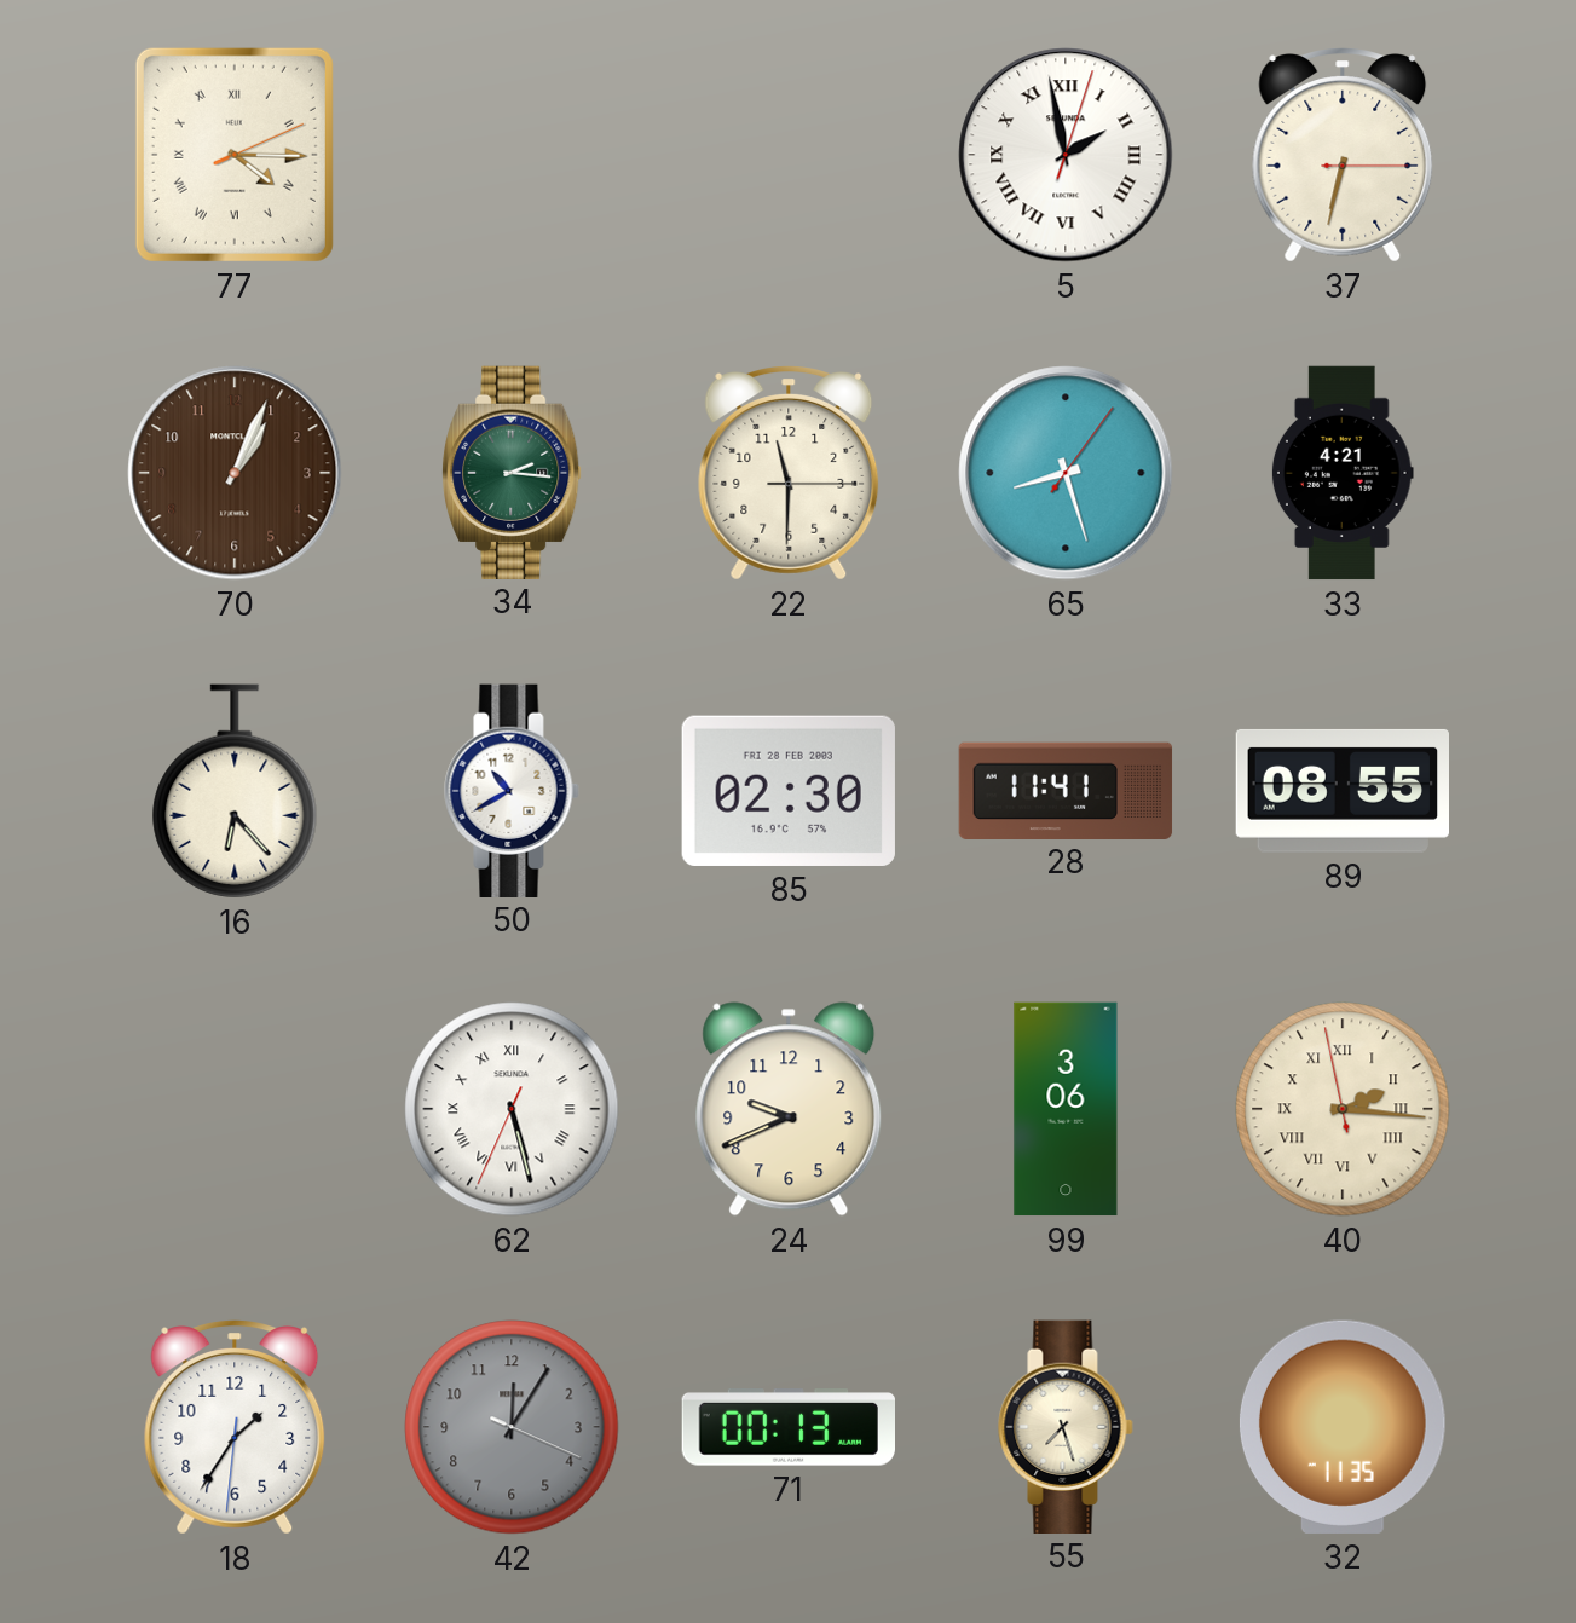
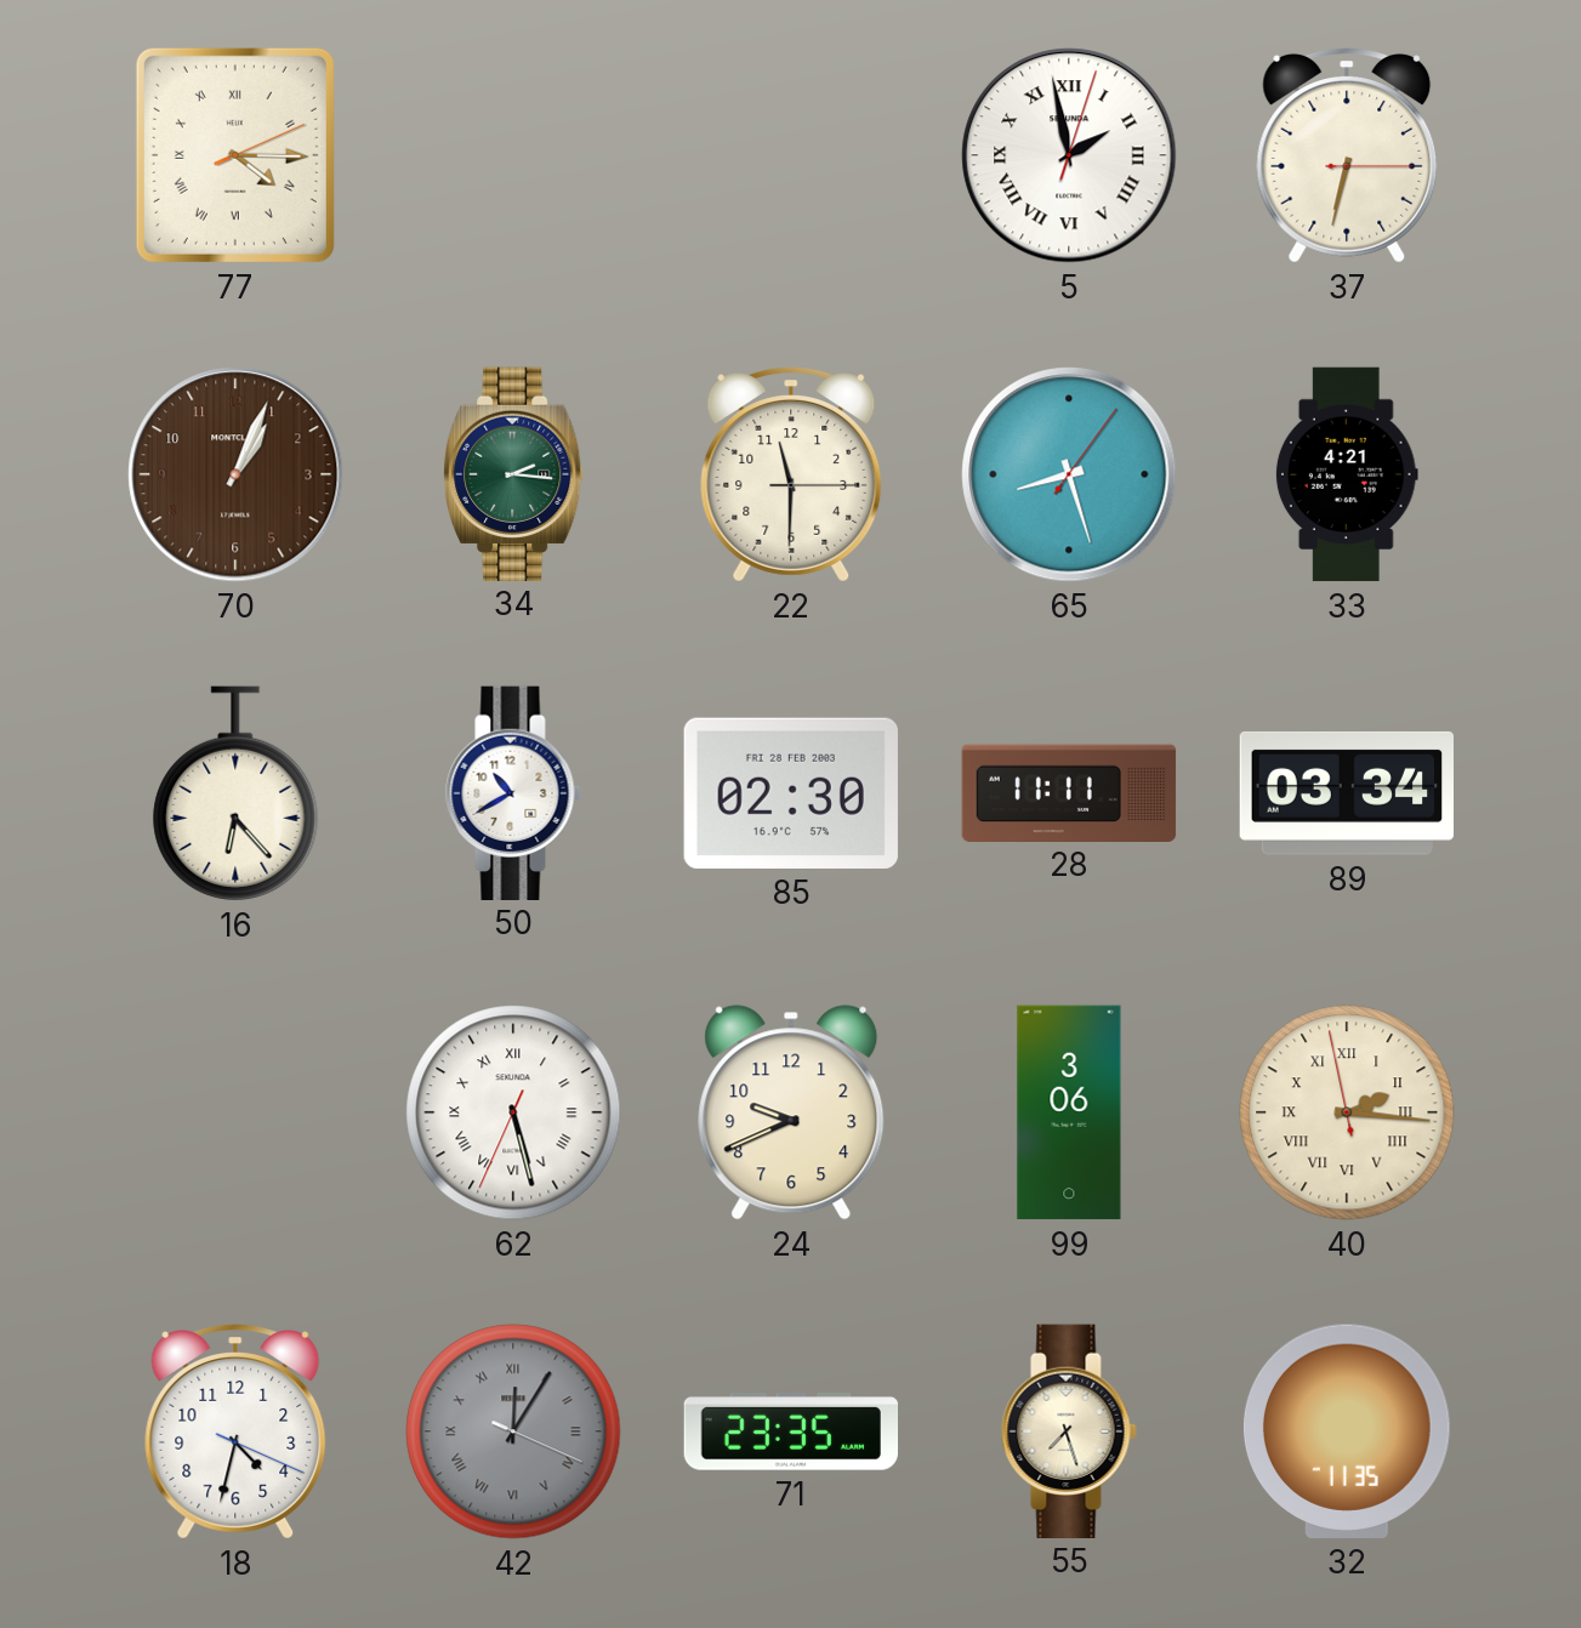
28: 11:41 -> 11:11 (1069, 792)
89: 08:55 -> 03:34 (1346, 793)
18: 1:35 -> 4:32 (235, 1431)
42 numerals: Arabic -> Roman (513, 1431)
71: 00:13 -> 23:35 (790, 1431)
